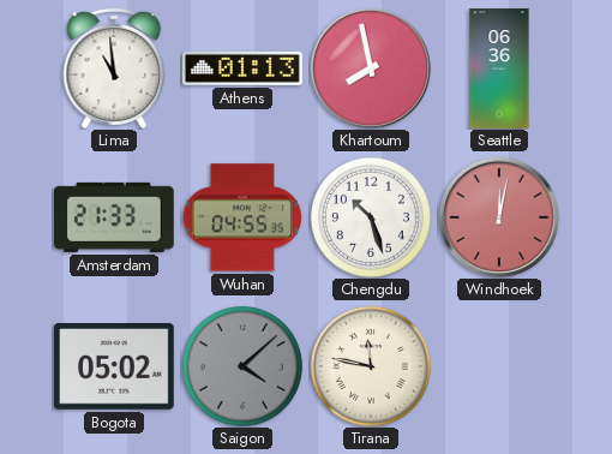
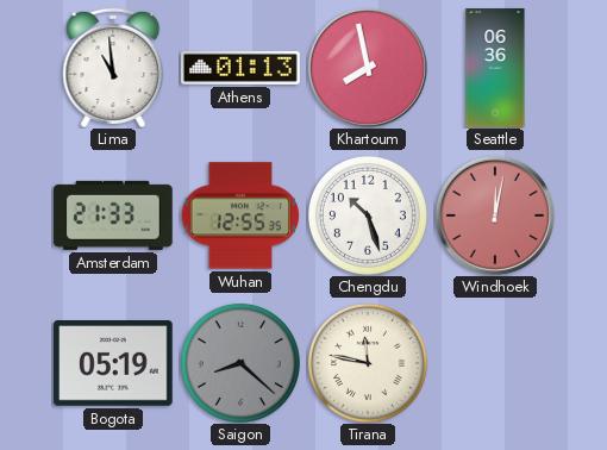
Wuhan: 04:55 -> 12:55 (239, 215)
Bogota: 05:02 -> 05:19 (114, 363)
Saigon: 4:08 -> 8:22 (240, 363)
